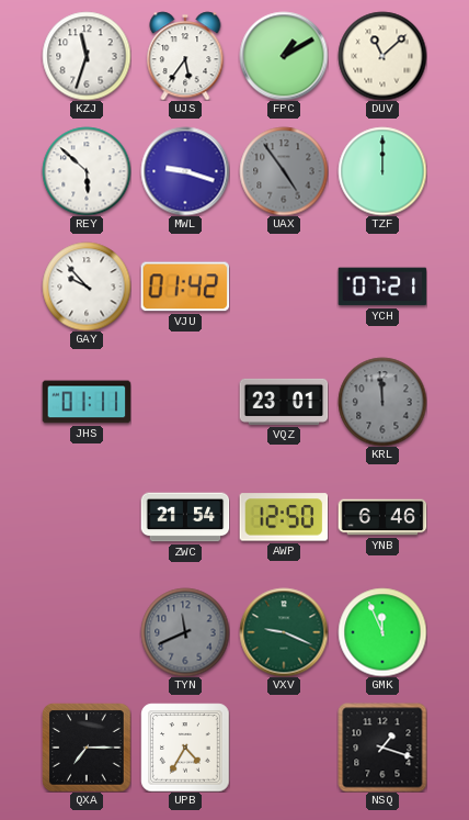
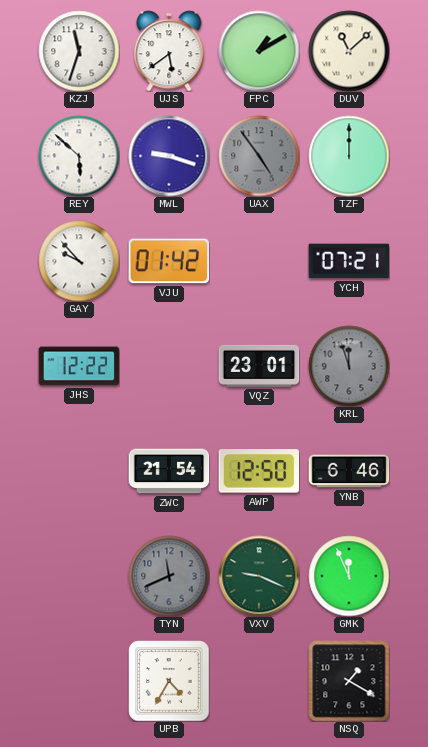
UJS: 5:36 -> 5:39 (169, 51)
JHS: 01:11 -> 12:22 (79, 366)
KRL: 11:59 -> 11:57 (349, 366)
QXA: 7:15 -> none (87, 748)
NSQ: 1:18 -> 1:20 (349, 681)
